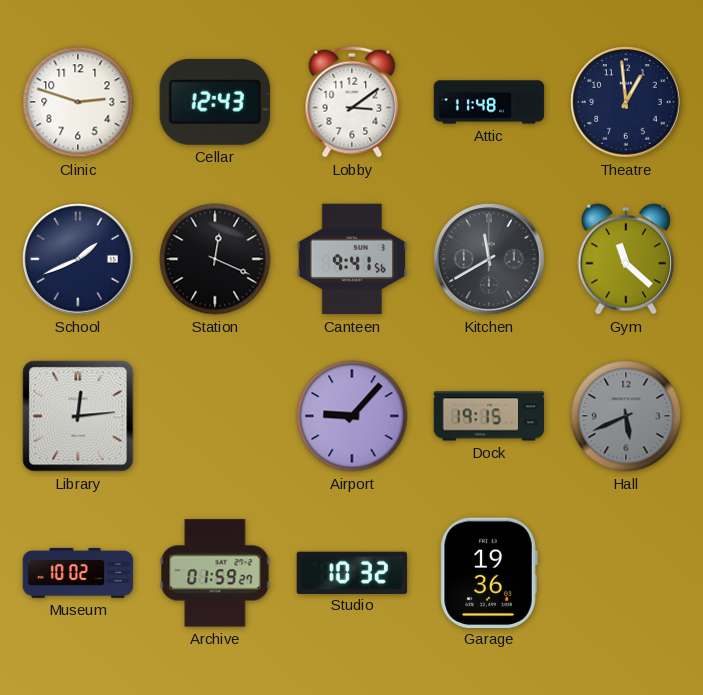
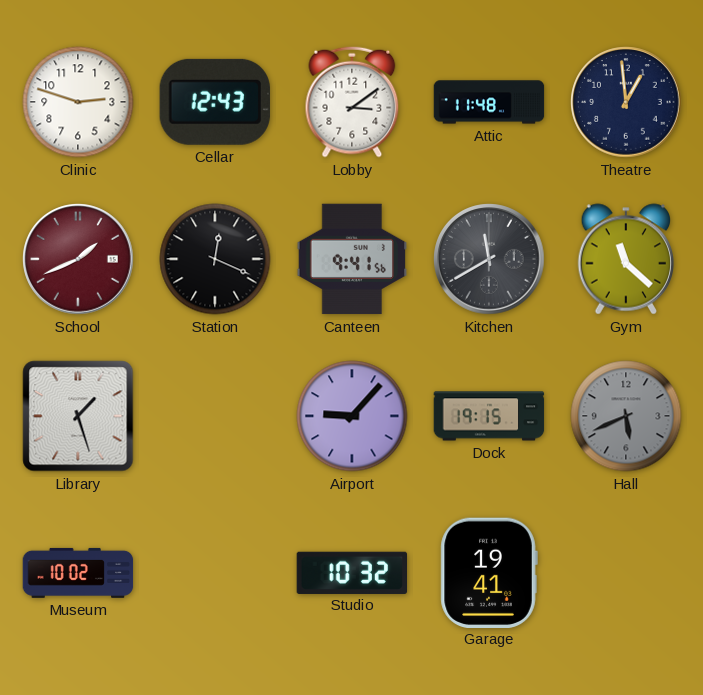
School dial: navy -> burgundy (78, 259)
Library: 12:14 -> 1:27 (78, 416)
Archive: 01:59 -> none (215, 573)
Garage: 19:36 -> 19:41 (489, 572)
